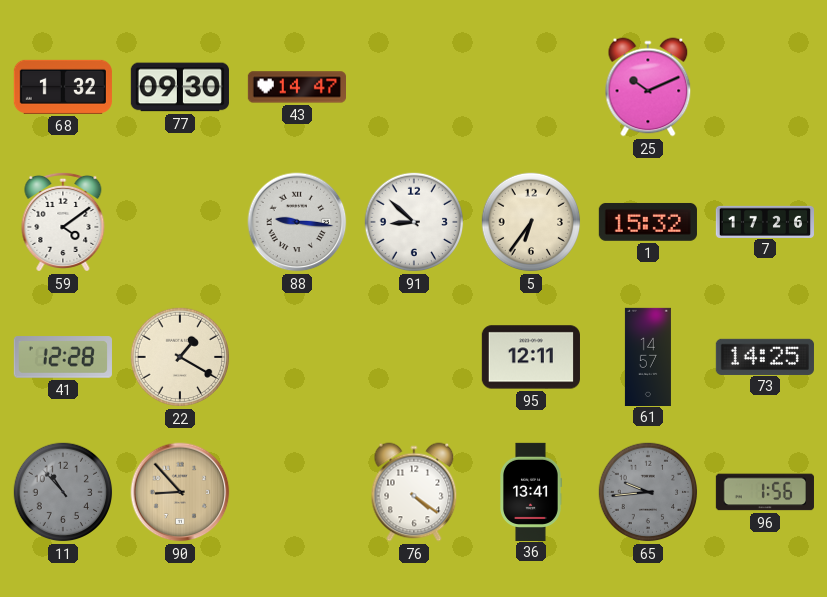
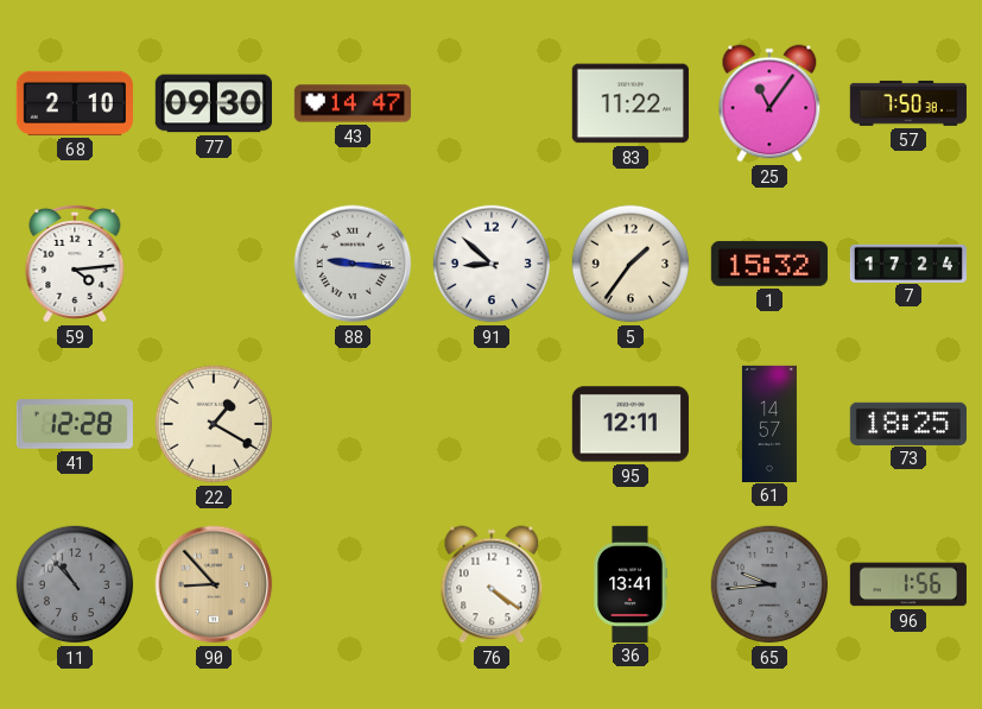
68: 1:32 -> 2:10 (75, 103)
83: none -> 11:22 (631, 103)
25: 10:11 -> 11:06 (769, 103)
57: none -> 7:50 (908, 103)
59: 4:09 -> 4:14 (75, 264)
5: 6:36 -> 1:36 (631, 264)
7: 17:26 -> 17:24 (907, 262)
73: 14:25 -> 18:25 (908, 423)
